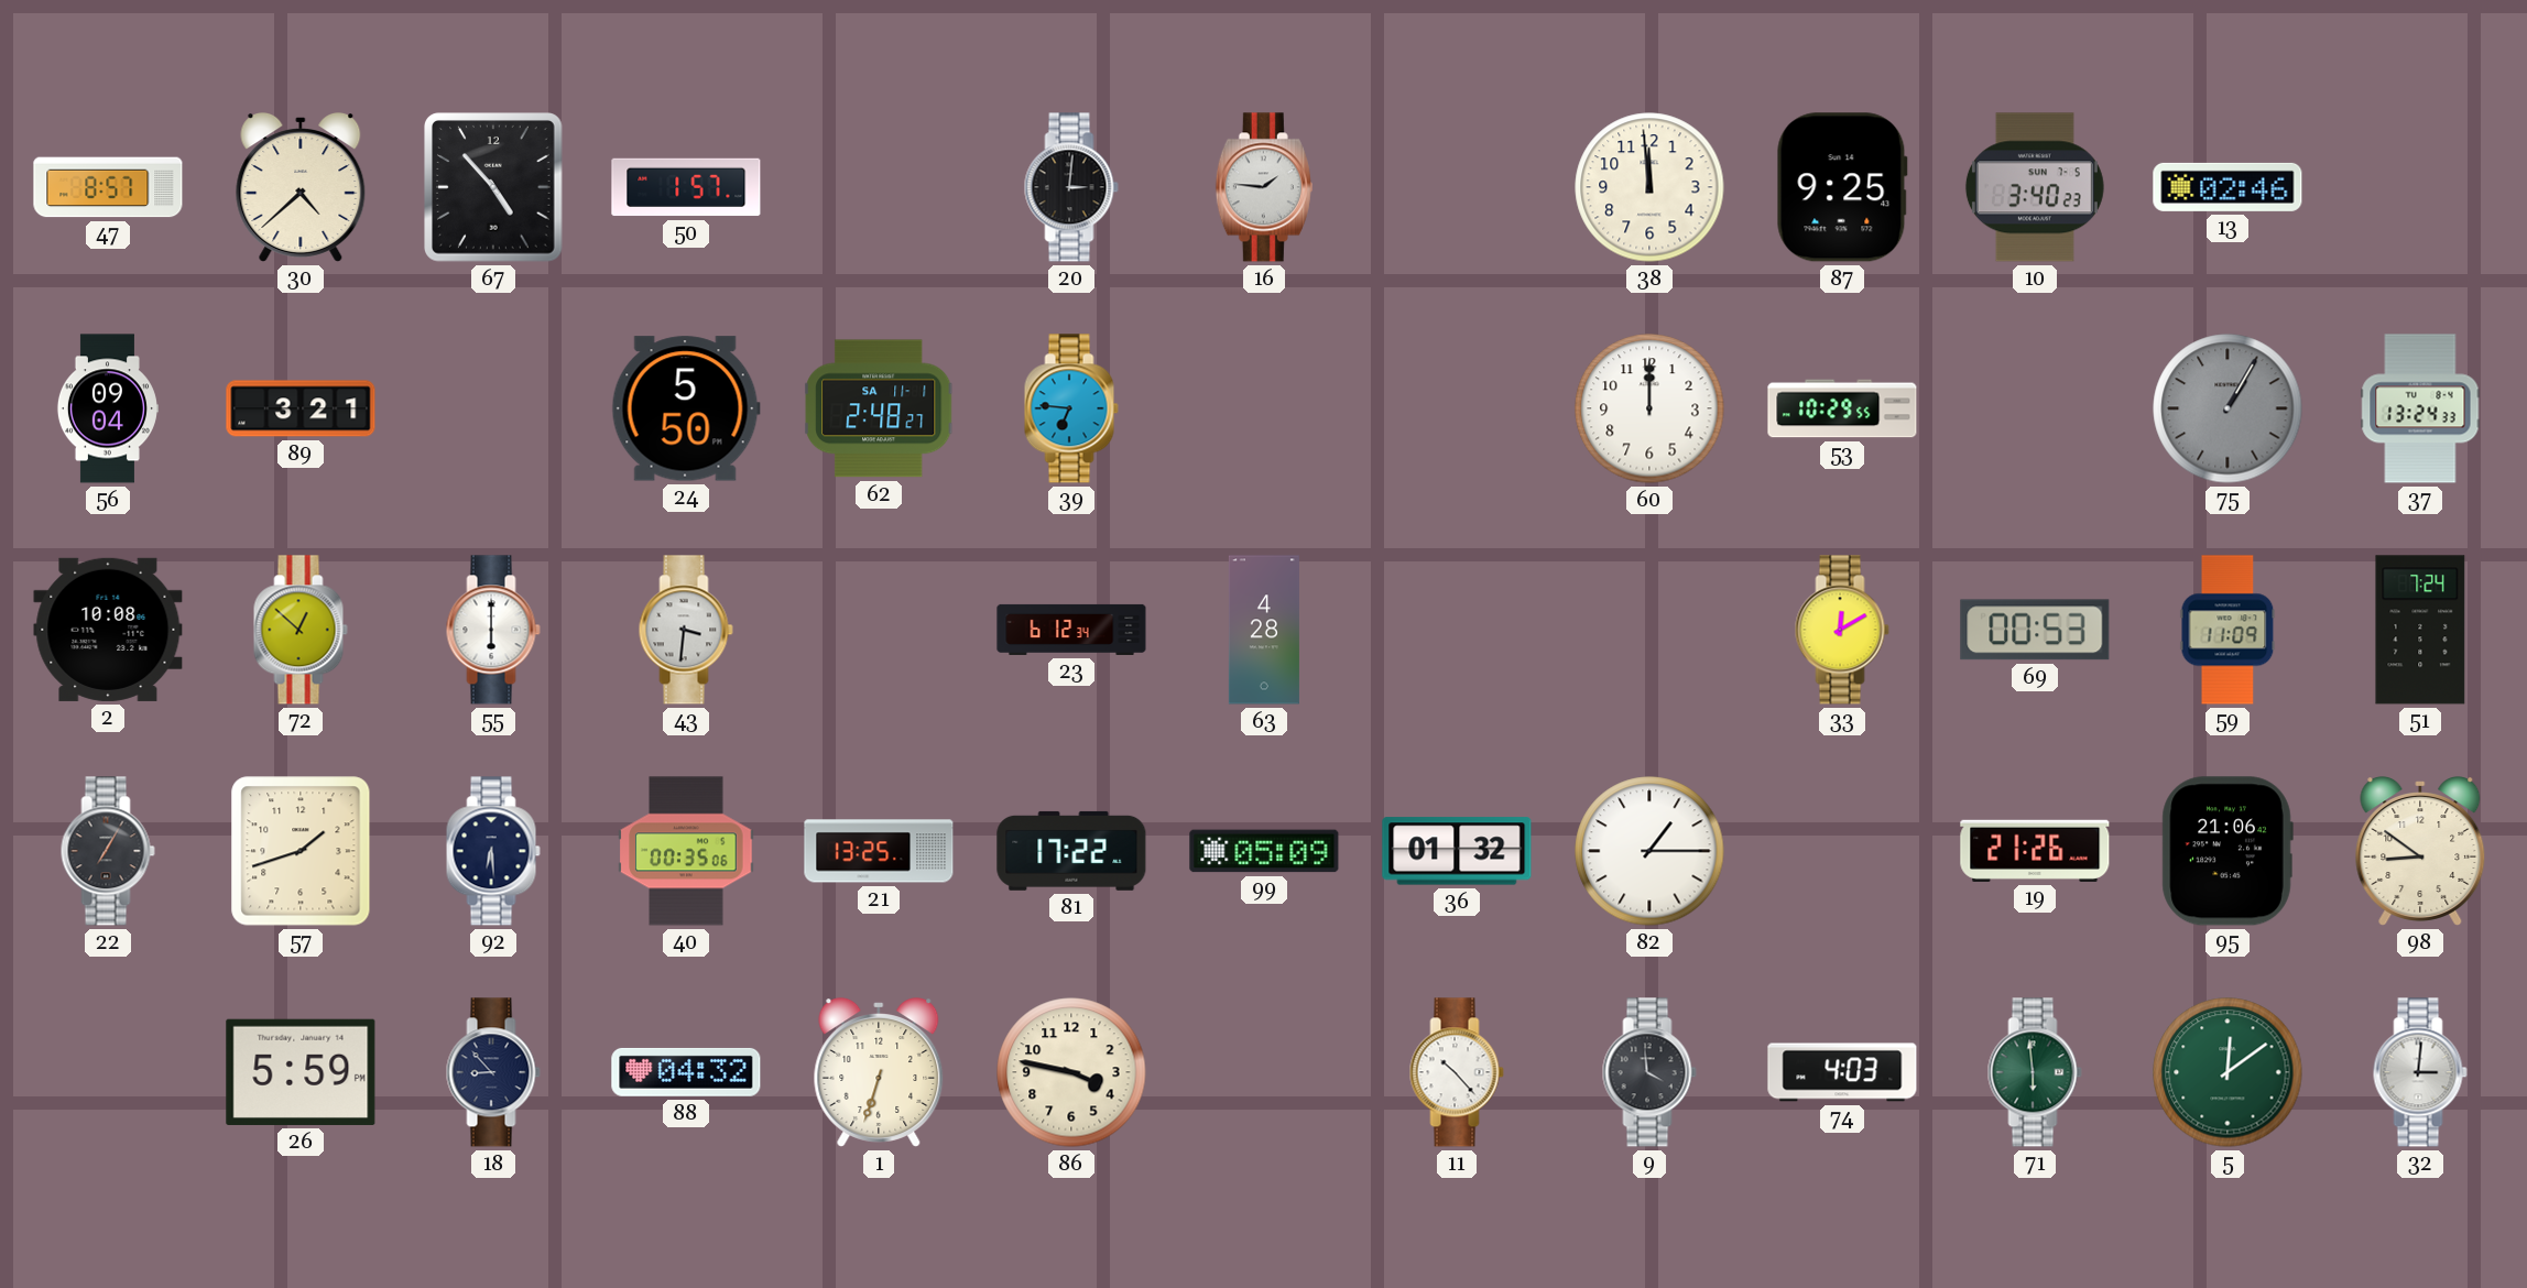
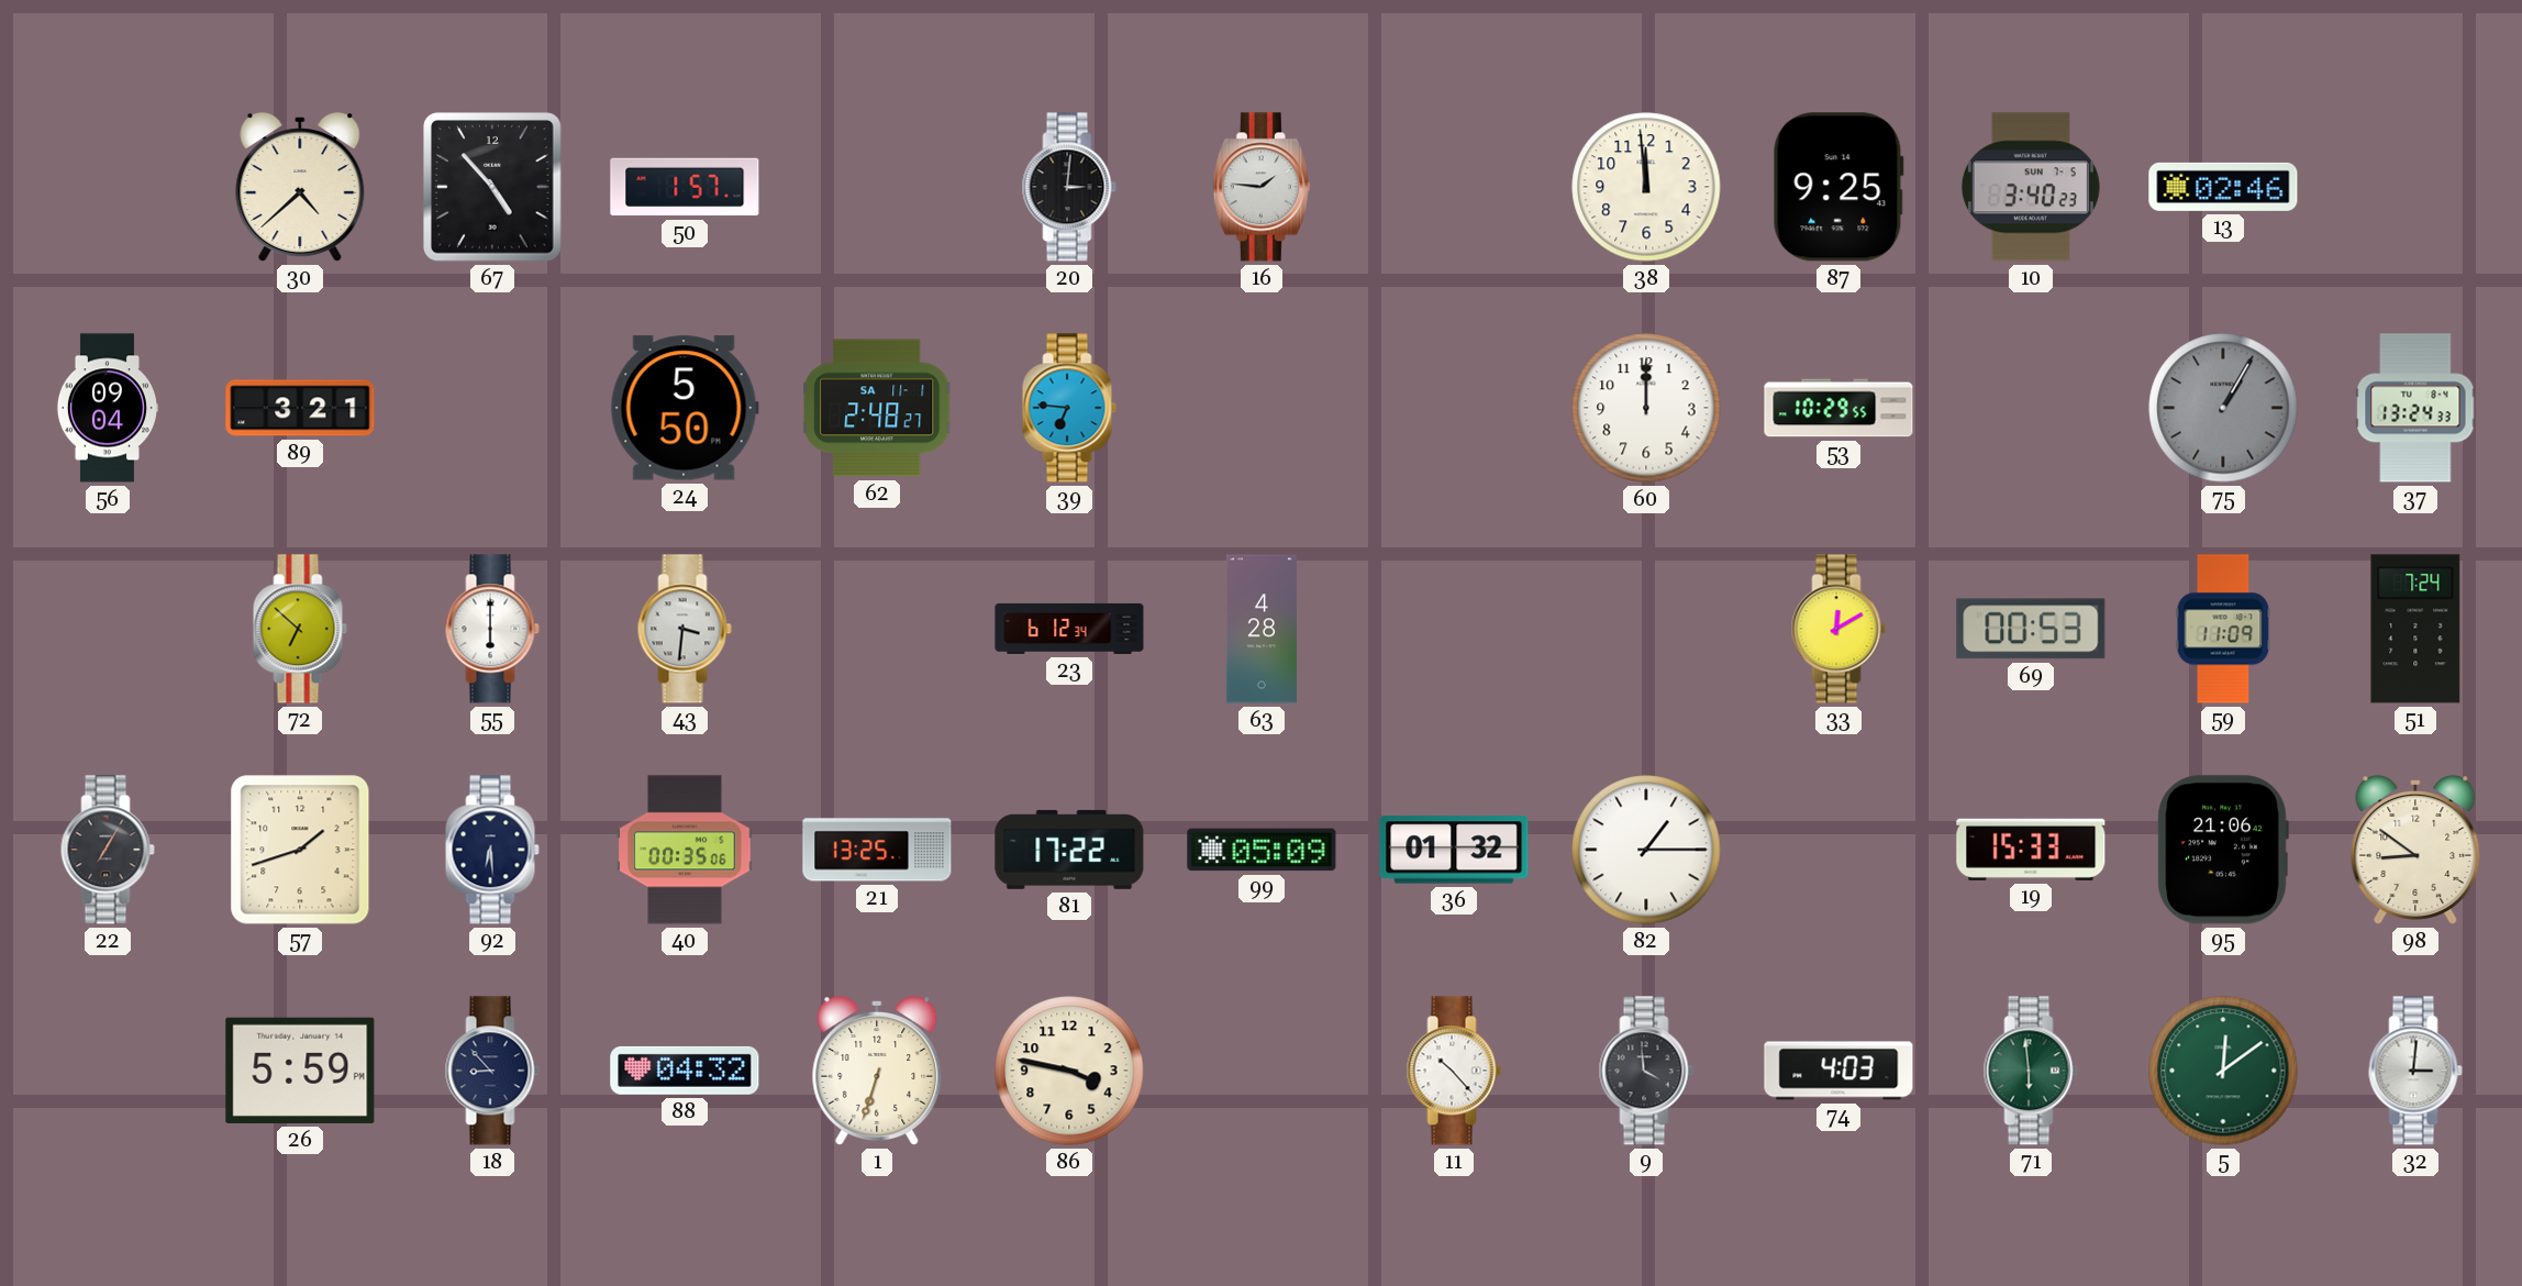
47: 8:57 -> none (108, 187)
2: 10:08 -> none (108, 630)
72: 12:52 -> 6:52 (300, 629)
19: 21:26 -> 15:33 (2031, 850)
